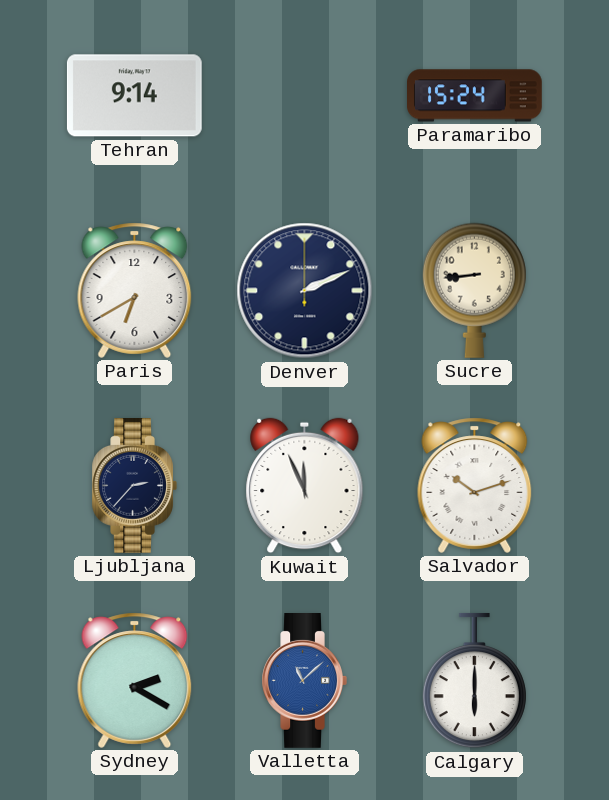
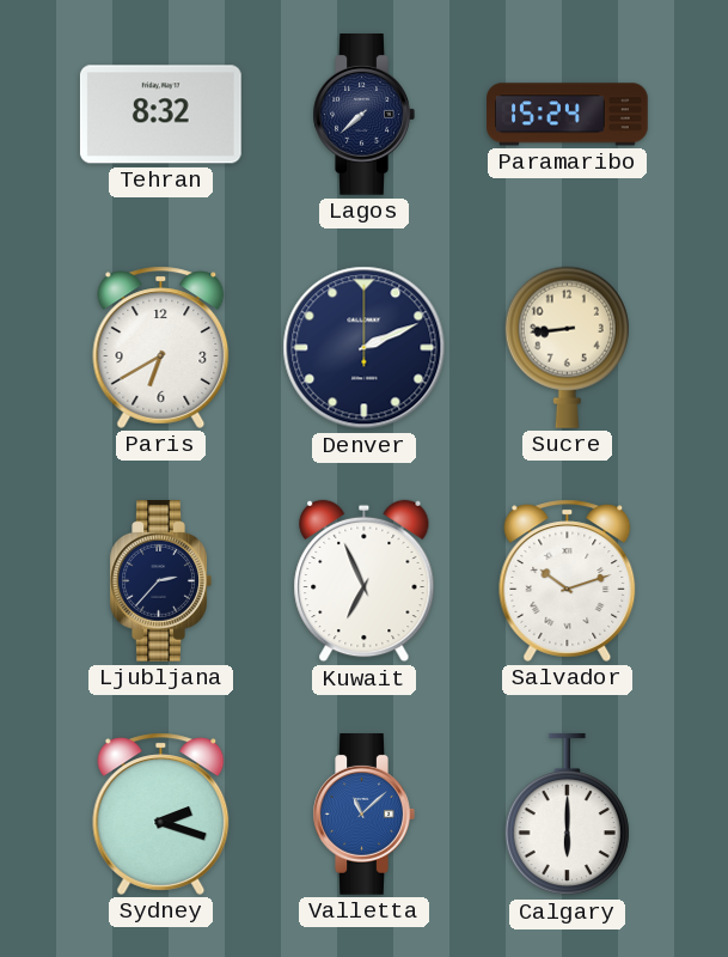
Tehran: 9:14 -> 8:32 (160, 115)
Lagos: none -> 7:38 (363, 115)
Kuwait: 11:56 -> 6:56 (365, 581)
Sydney: 2:20 -> 2:18 (161, 813)
